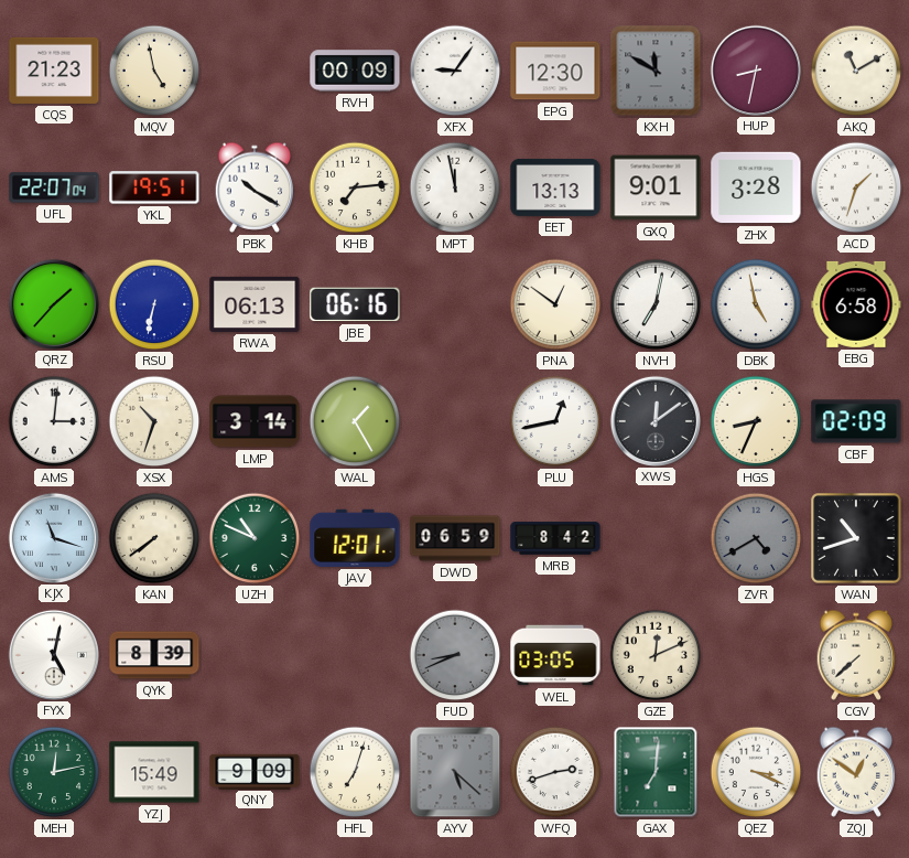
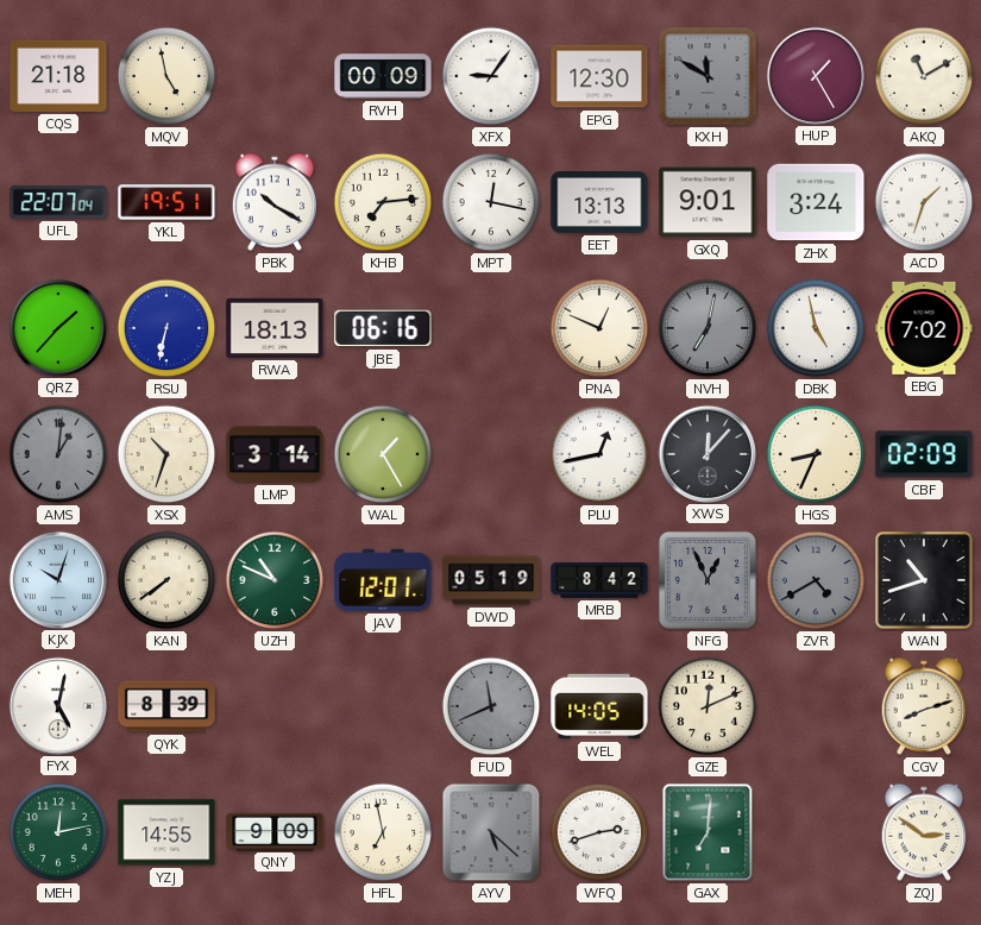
CQS: 21:23 -> 21:18 (58, 76)
HUP: 8:32 -> 1:25 (815, 75)
MPT: 11:58 -> 12:17 (491, 202)
ZHX: 3:28 -> 3:24 (816, 202)
RWA: 06:13 -> 18:13 (275, 328)
PNA: 12:51 -> 12:49 (599, 328)
NVH dial: white -> grey (708, 328)
EBG: 6:58 -> 7:02 (924, 328)
AMS: 3:01 -> 1:01 (58, 454)
AMS dial: white -> grey (58, 454)
XWS: 12:09 -> 12:07 (706, 453)
KJX: 11:18 -> 10:03 (57, 579)
DWD: 06:59 -> 05:19 (491, 580)
NFG: none -> 12:56 (708, 580)
FUD: 8:41 -> 11:41 (491, 706)
WEL: 03:05 -> 14:05 (599, 706)
CGV: 7:38 -> 8:12 (924, 706)
YZJ: 15:49 -> 14:55 (166, 832)
HFL: 7:03 -> 6:58 (383, 832)
QEZ: 3:19 -> none (756, 772)
ZQJ: 12:51 -> 2:51 (924, 832)
